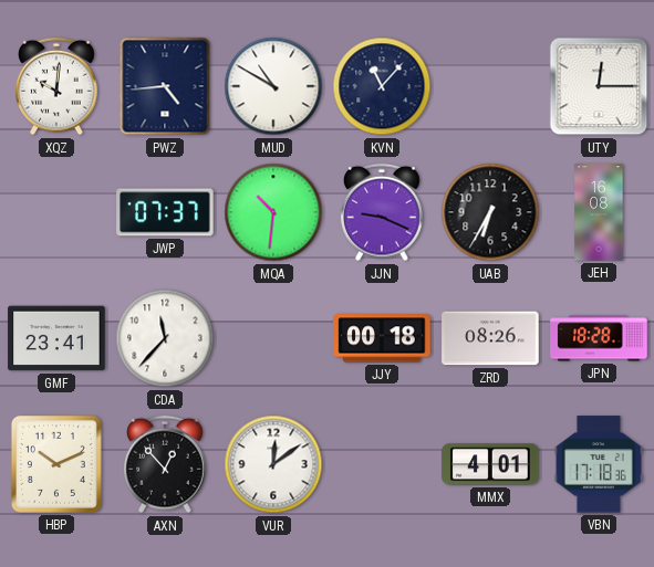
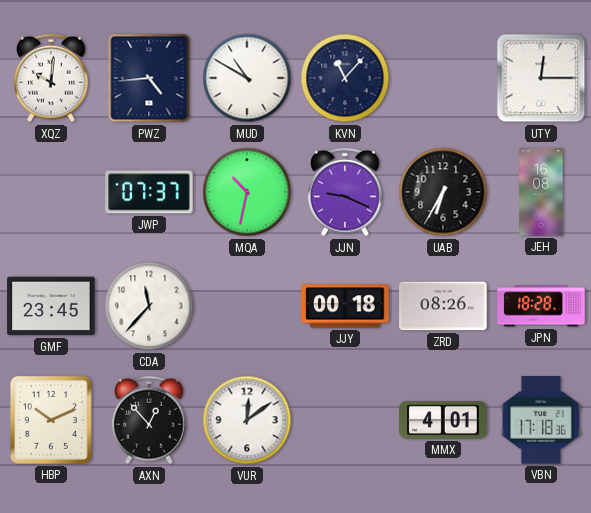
MQA: 10:31 -> 10:32 (247, 192)
GMF: 23:41 -> 23:45 (51, 306)
